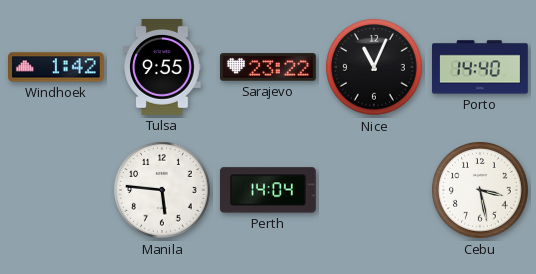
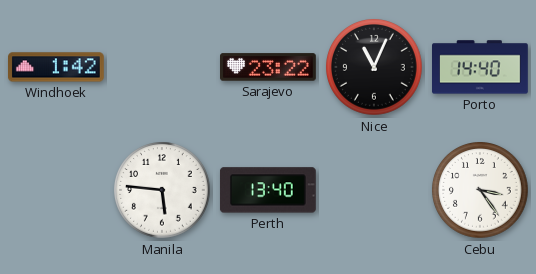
Tulsa: 9:55 -> none (162, 68)
Perth: 14:04 -> 13:40 (268, 190)
Cebu: 3:28 -> 3:24 (481, 190)
